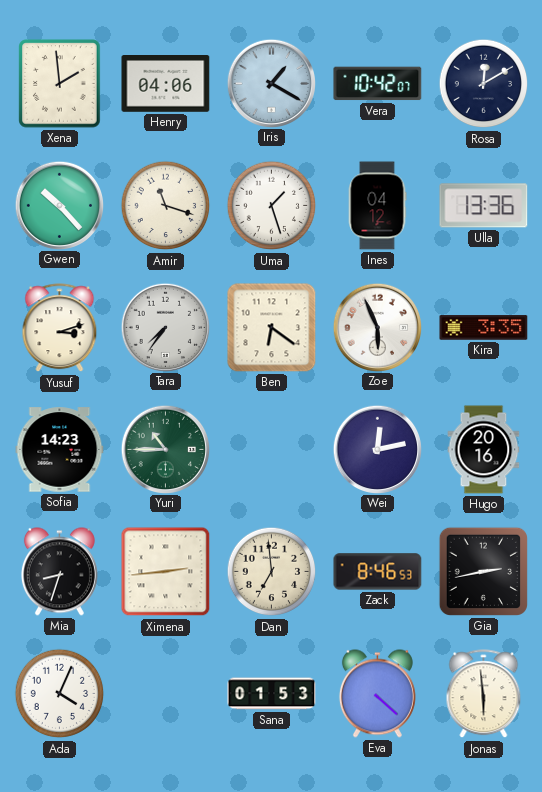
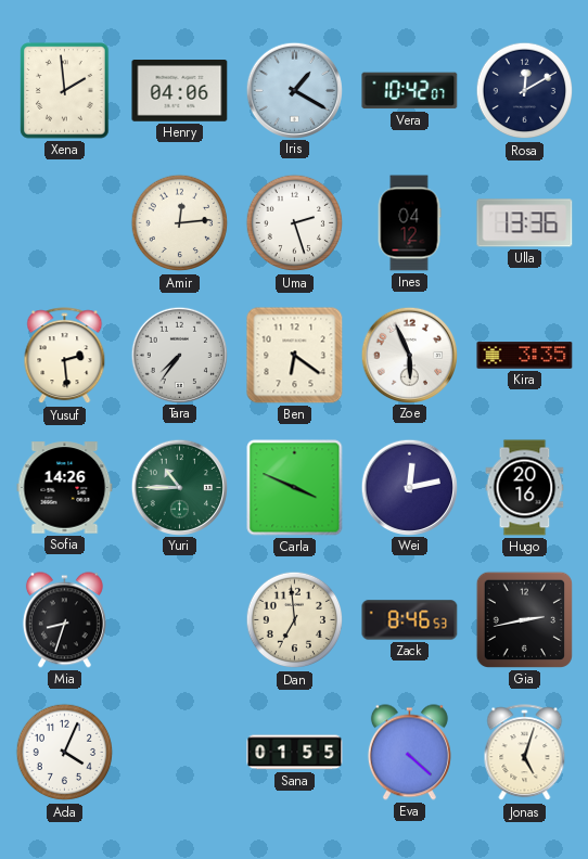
Gwen: 10:23 -> none (59, 205)
Amir: 11:18 -> 12:14 (180, 223)
Uma: 1:27 -> 2:27 (295, 223)
Yusuf: 3:12 -> 2:29 (65, 356)
Sofia: 14:23 -> 14:26 (65, 488)
Carla: none -> 3:49 (295, 488)
Ximena: 2:44 -> none (166, 572)
Sana: 01:53 -> 01:55 (295, 753)
Jonas: 5:59 -> 5:03 (525, 753)
